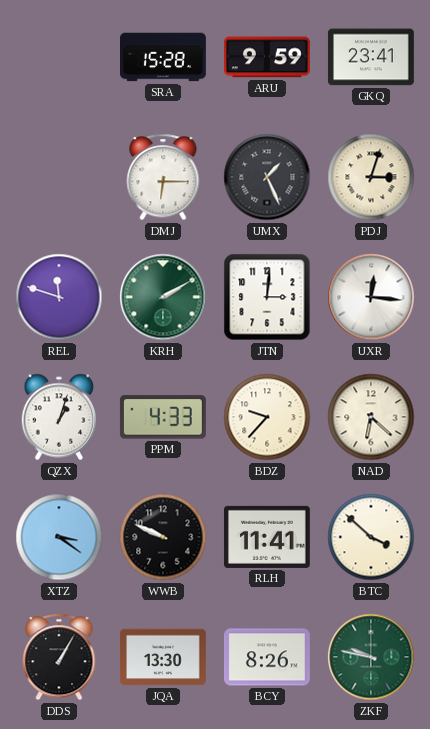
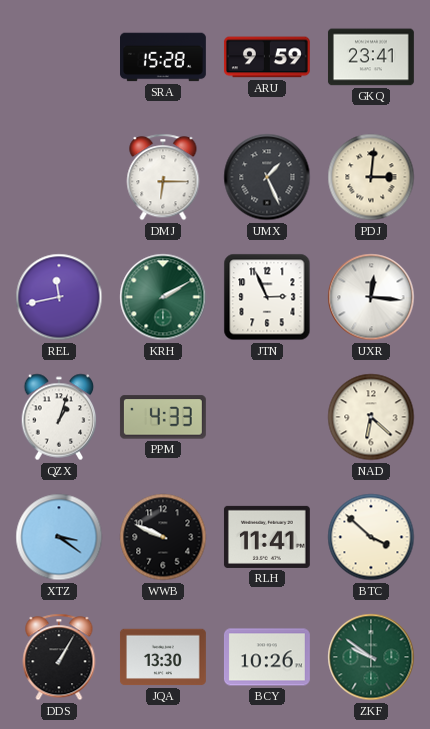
PDJ: 3:03 -> 3:01 (371, 177)
REL: 11:48 -> 11:43 (59, 297)
JTN: 3:01 -> 2:56 (267, 297)
BDZ: 9:37 -> none (267, 417)
BCY: 8:26 -> 10:26 (267, 657)
ZKF: 9:47 -> 9:51 (371, 657)
